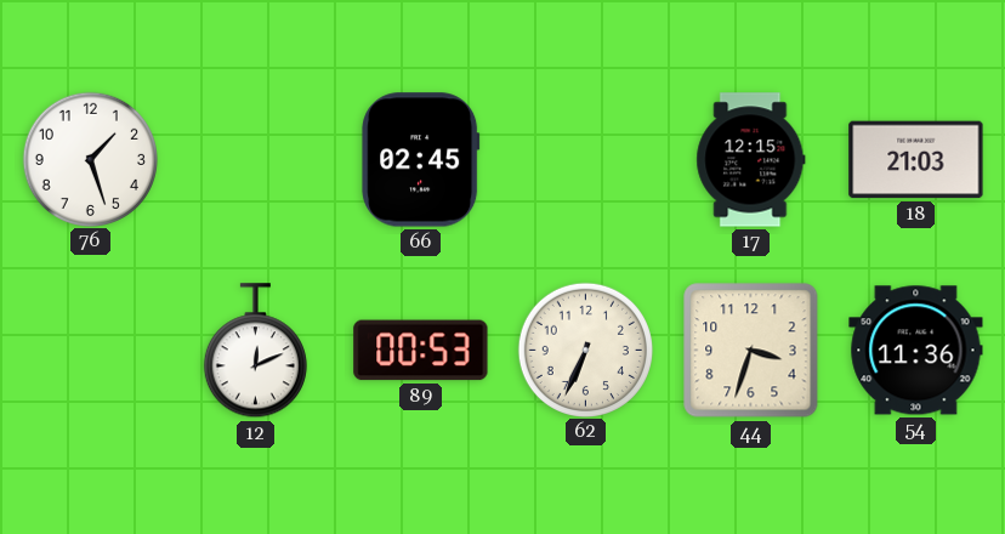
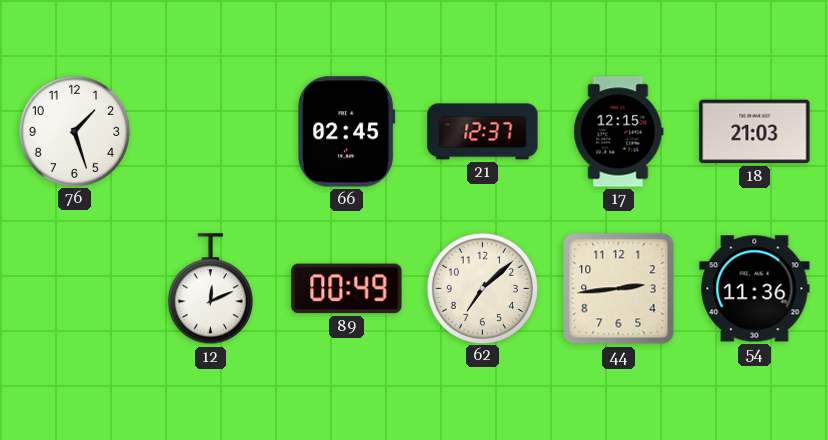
21: none -> 12:37 (483, 132)
89: 00:53 -> 00:49 (347, 289)
62: 6:34 -> 7:08 (482, 288)
44: 3:33 -> 2:44 (619, 289)
